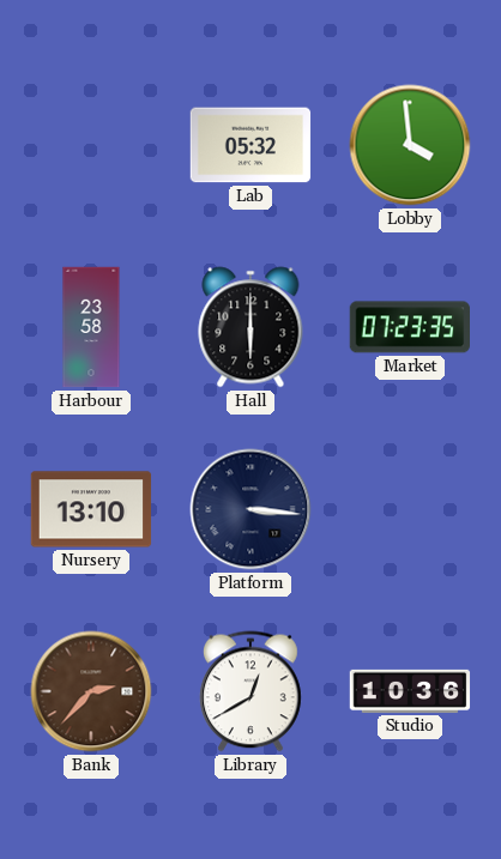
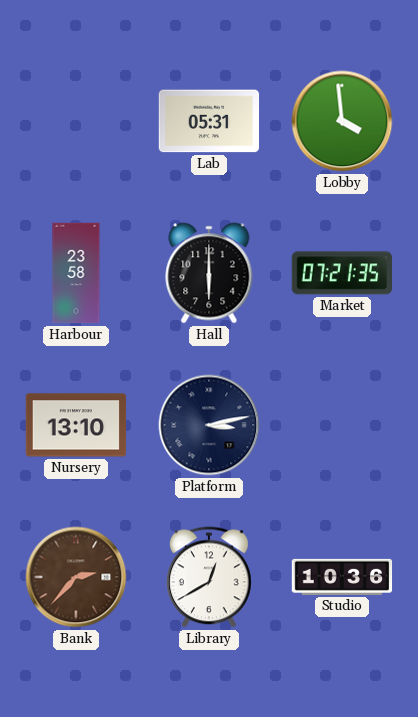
Lab: 05:32 -> 05:31 (209, 121)
Market: 07:23 -> 07:21 (341, 273)
Platform: 3:16 -> 3:13 (209, 425)
